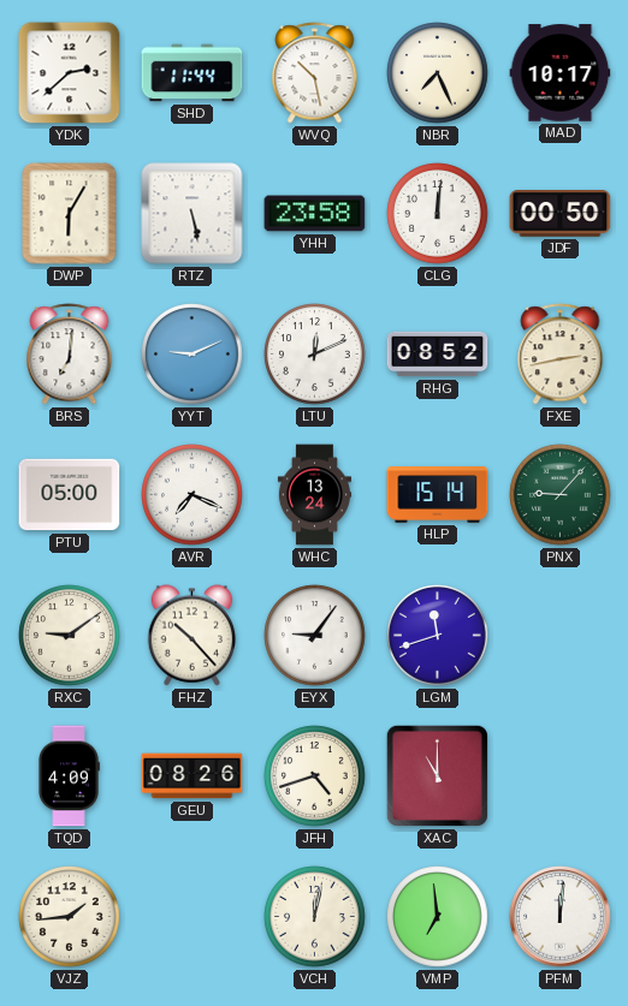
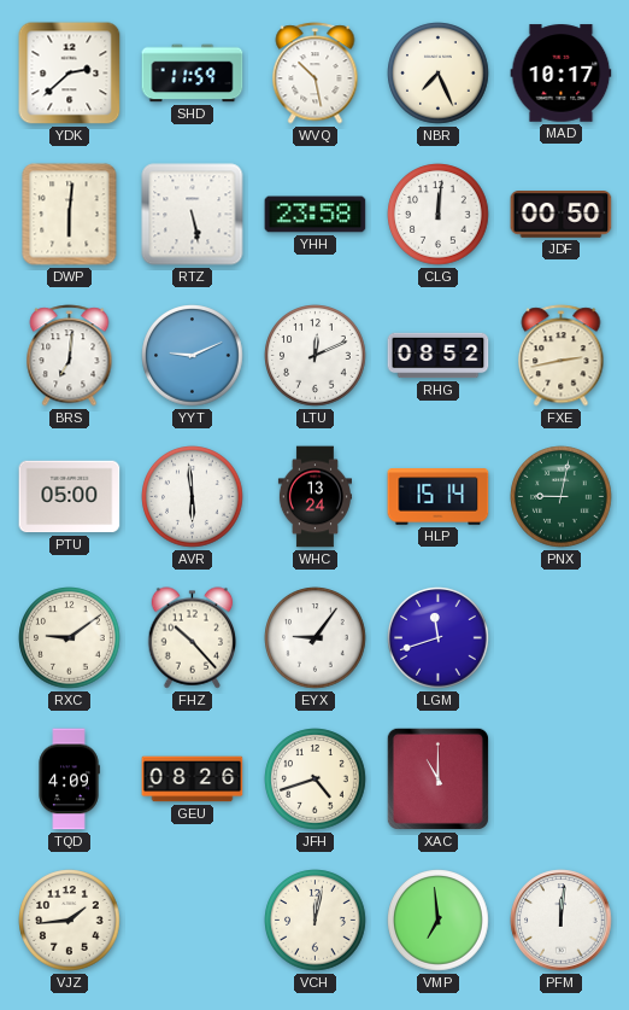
SHD: 11:44 -> 11:59 (193, 74)
DWP: 6:05 -> 6:01 (70, 215)
AVR: 7:19 -> 5:59 (193, 497)
PNX: 9:07 -> 9:02 (562, 497)
